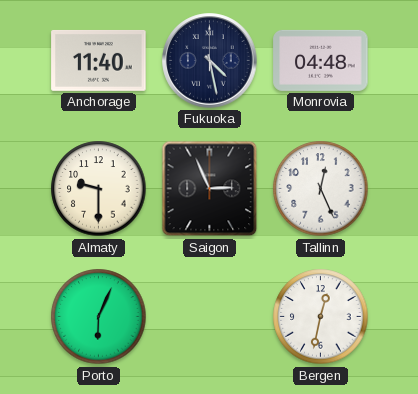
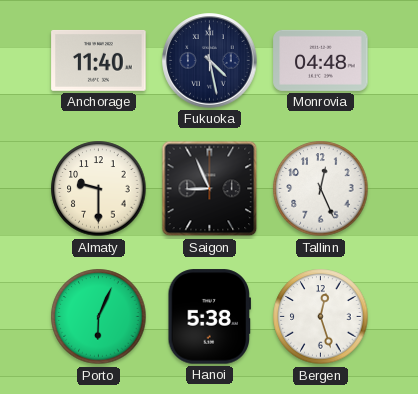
Saigon: 2:56 -> 8:56 (210, 189)
Hanoi: none -> 5:38 (210, 317)
Bergen: 12:32 -> 12:27 (321, 317)
